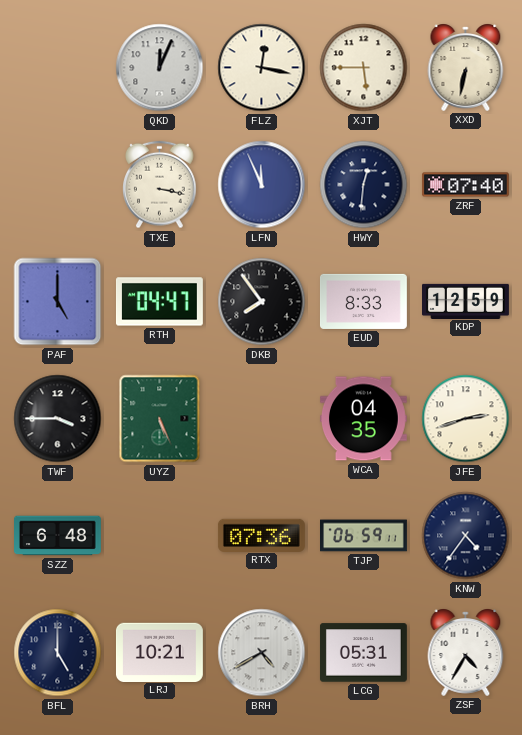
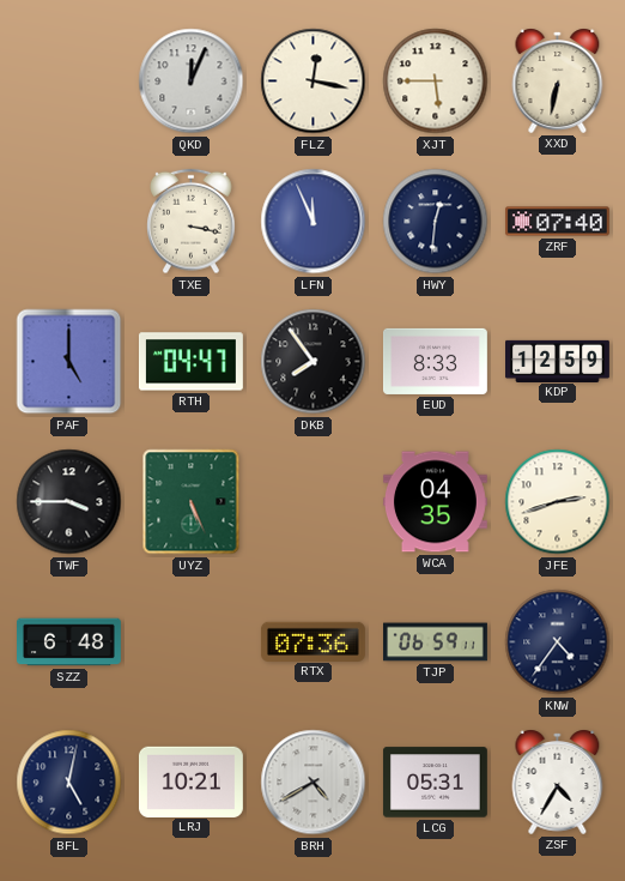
BFL: 5:00 -> 5:02 (69, 783)
